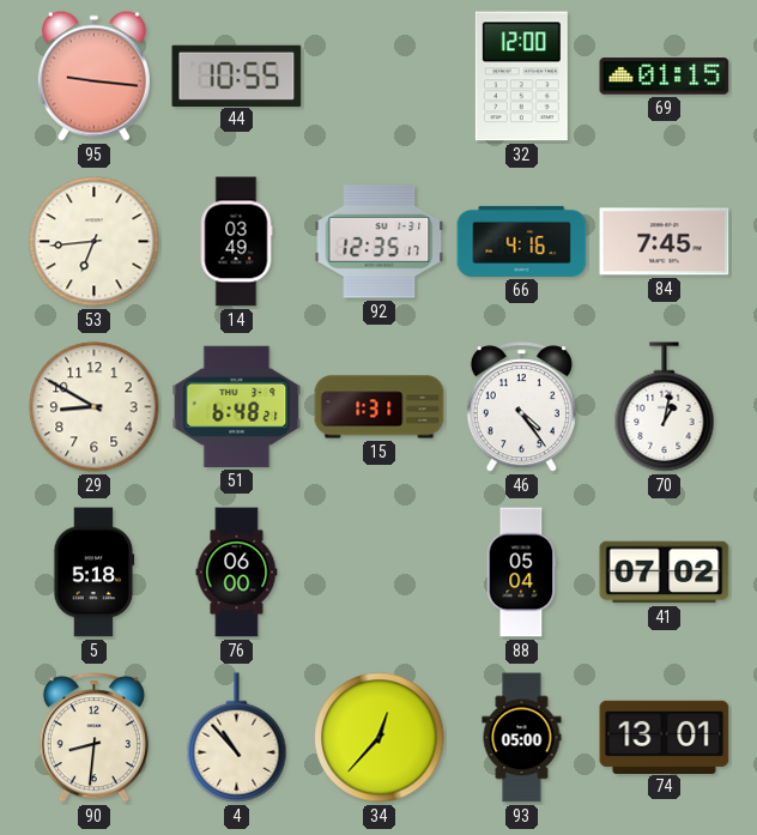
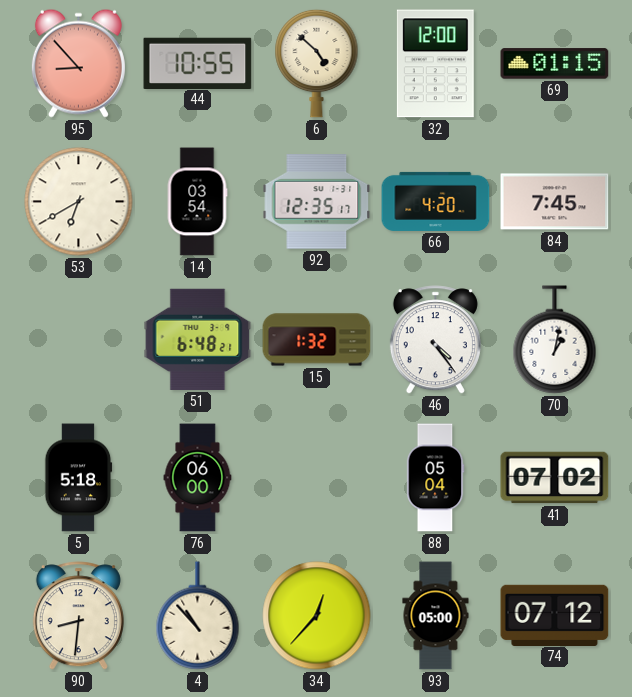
95: 9:16 -> 8:53 (78, 63)
6: none -> 4:52 (317, 63)
53: 6:44 -> 6:40 (79, 202)
14: 03:49 -> 03:54 (197, 202)
66: 4:16 -> 4:20 (436, 201)
29: 8:50 -> none (95, 407)
15: 1:31 -> 1:32 (317, 340)
74: 13:01 -> 07:12 (555, 615)
